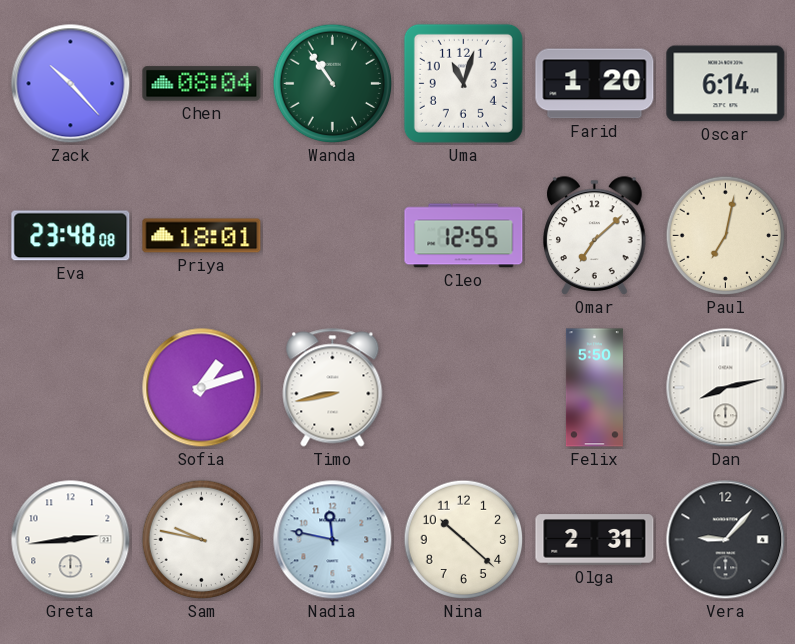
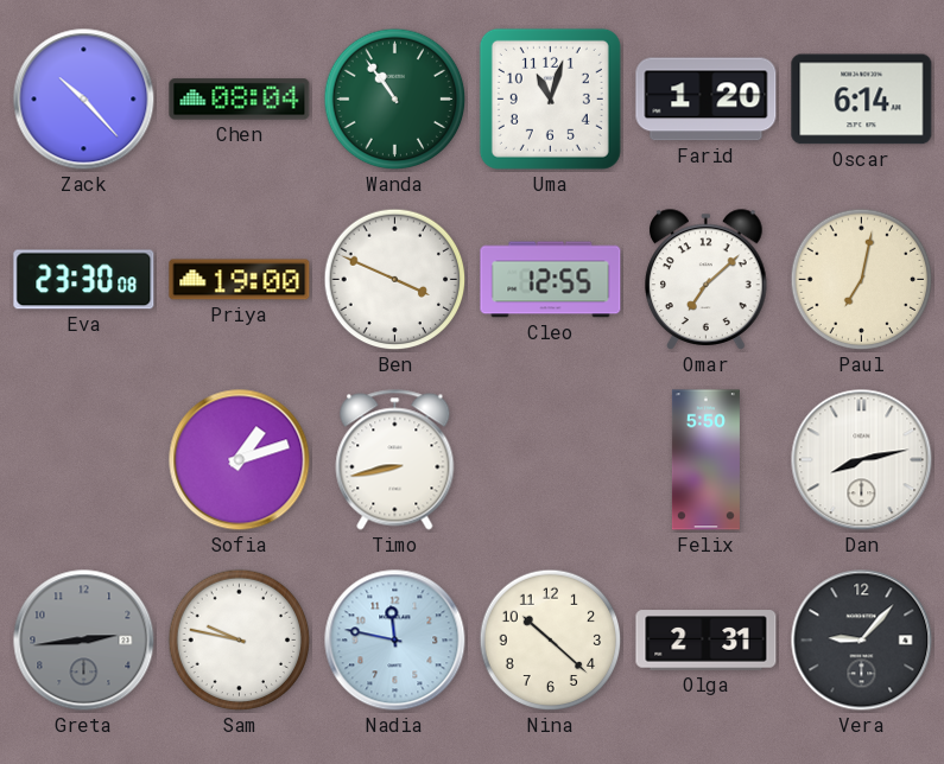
Eva: 23:48 -> 23:30 (84, 280)
Priya: 18:01 -> 19:00 (240, 280)
Ben: none -> 3:49 (395, 280)
Greta dial: white -> grey (84, 641)
